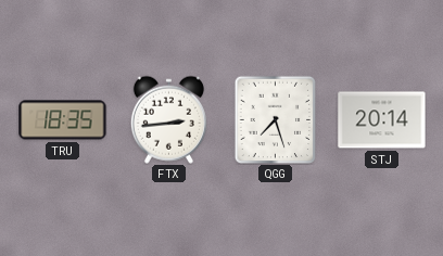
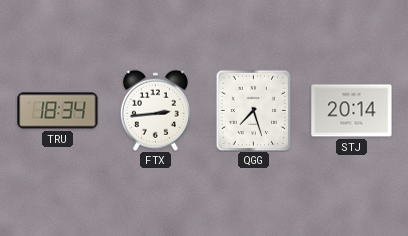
TRU: 18:35 -> 18:34 (58, 111)
